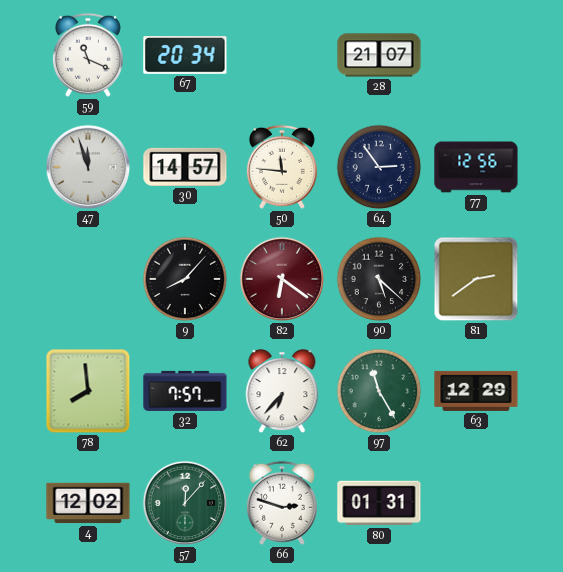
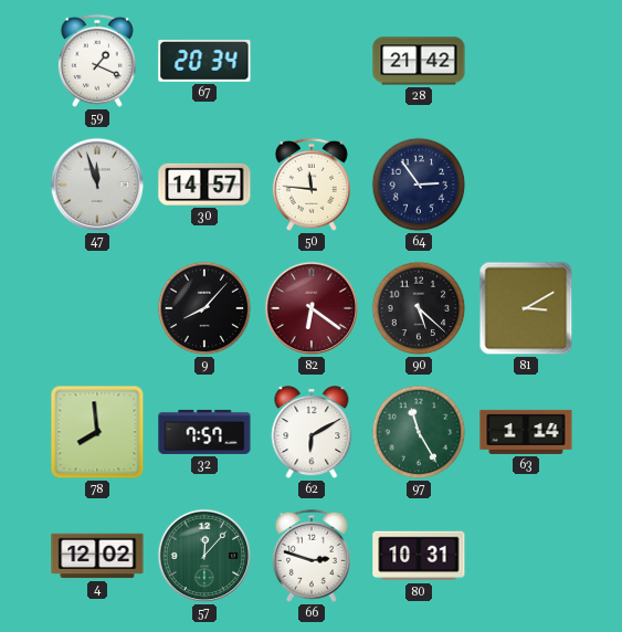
59: 11:19 -> 1:19 (97, 61)
28: 21:07 -> 21:42 (419, 61)
77: 12:56 -> none (476, 167)
81: 2:39 -> 3:10 (526, 308)
62: 6:37 -> 6:10 (312, 433)
63: 12:29 -> 1:14 (526, 432)
80: 01:31 -> 10:31 (419, 556)
